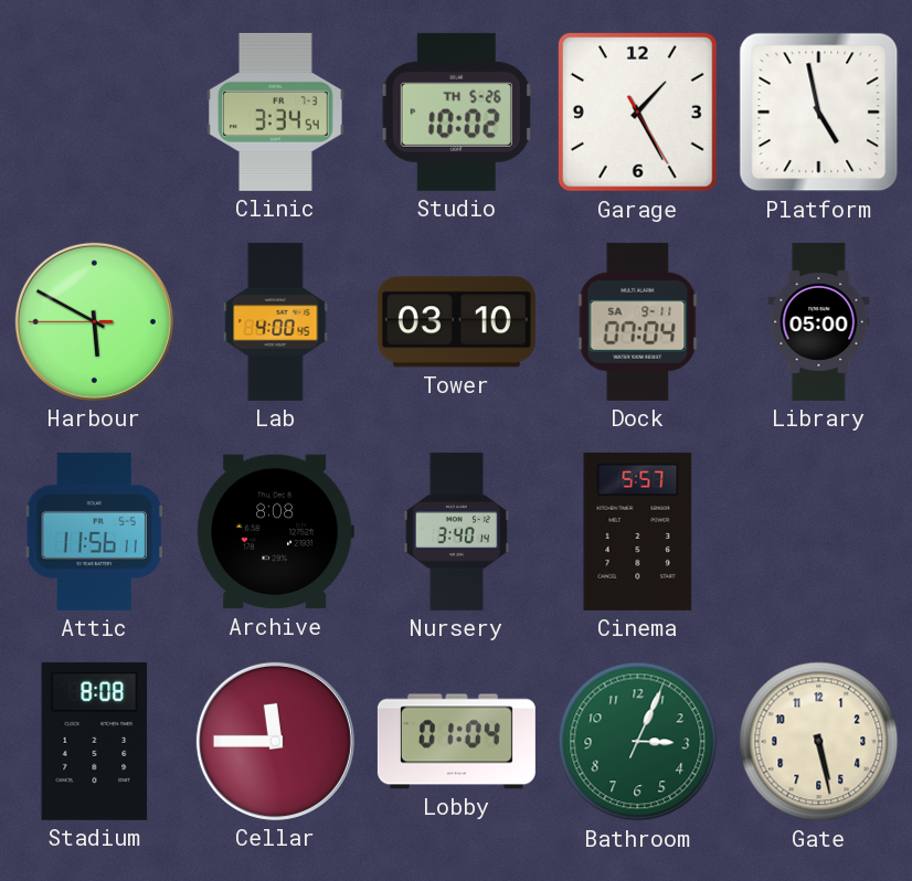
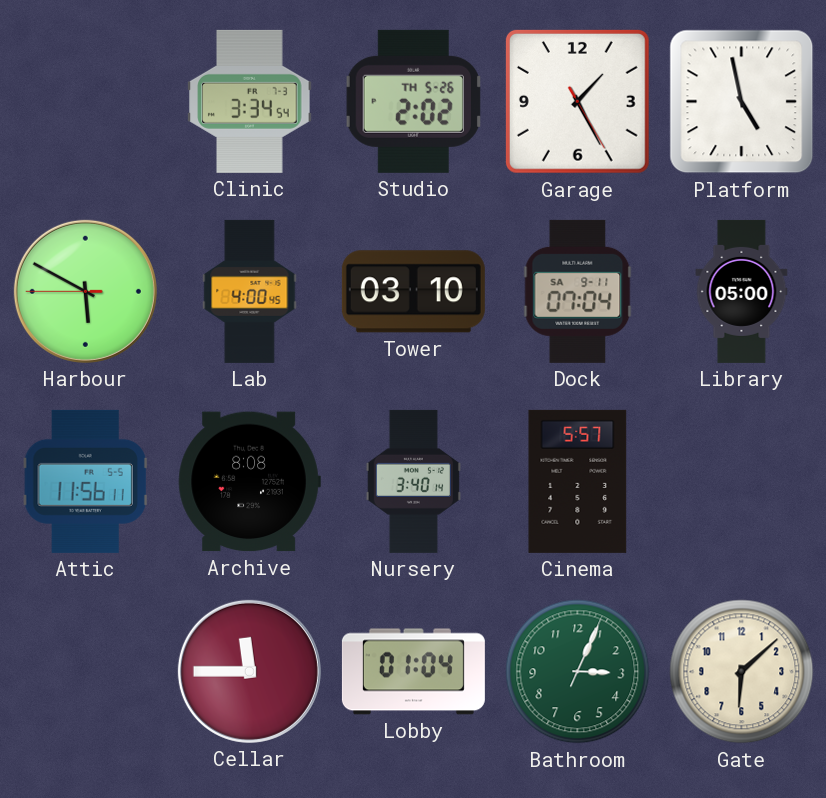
Studio: 10:02 -> 2:02 (413, 101)
Stadium: 8:08 -> none (95, 741)
Gate: 5:28 -> 6:08 (742, 672)
